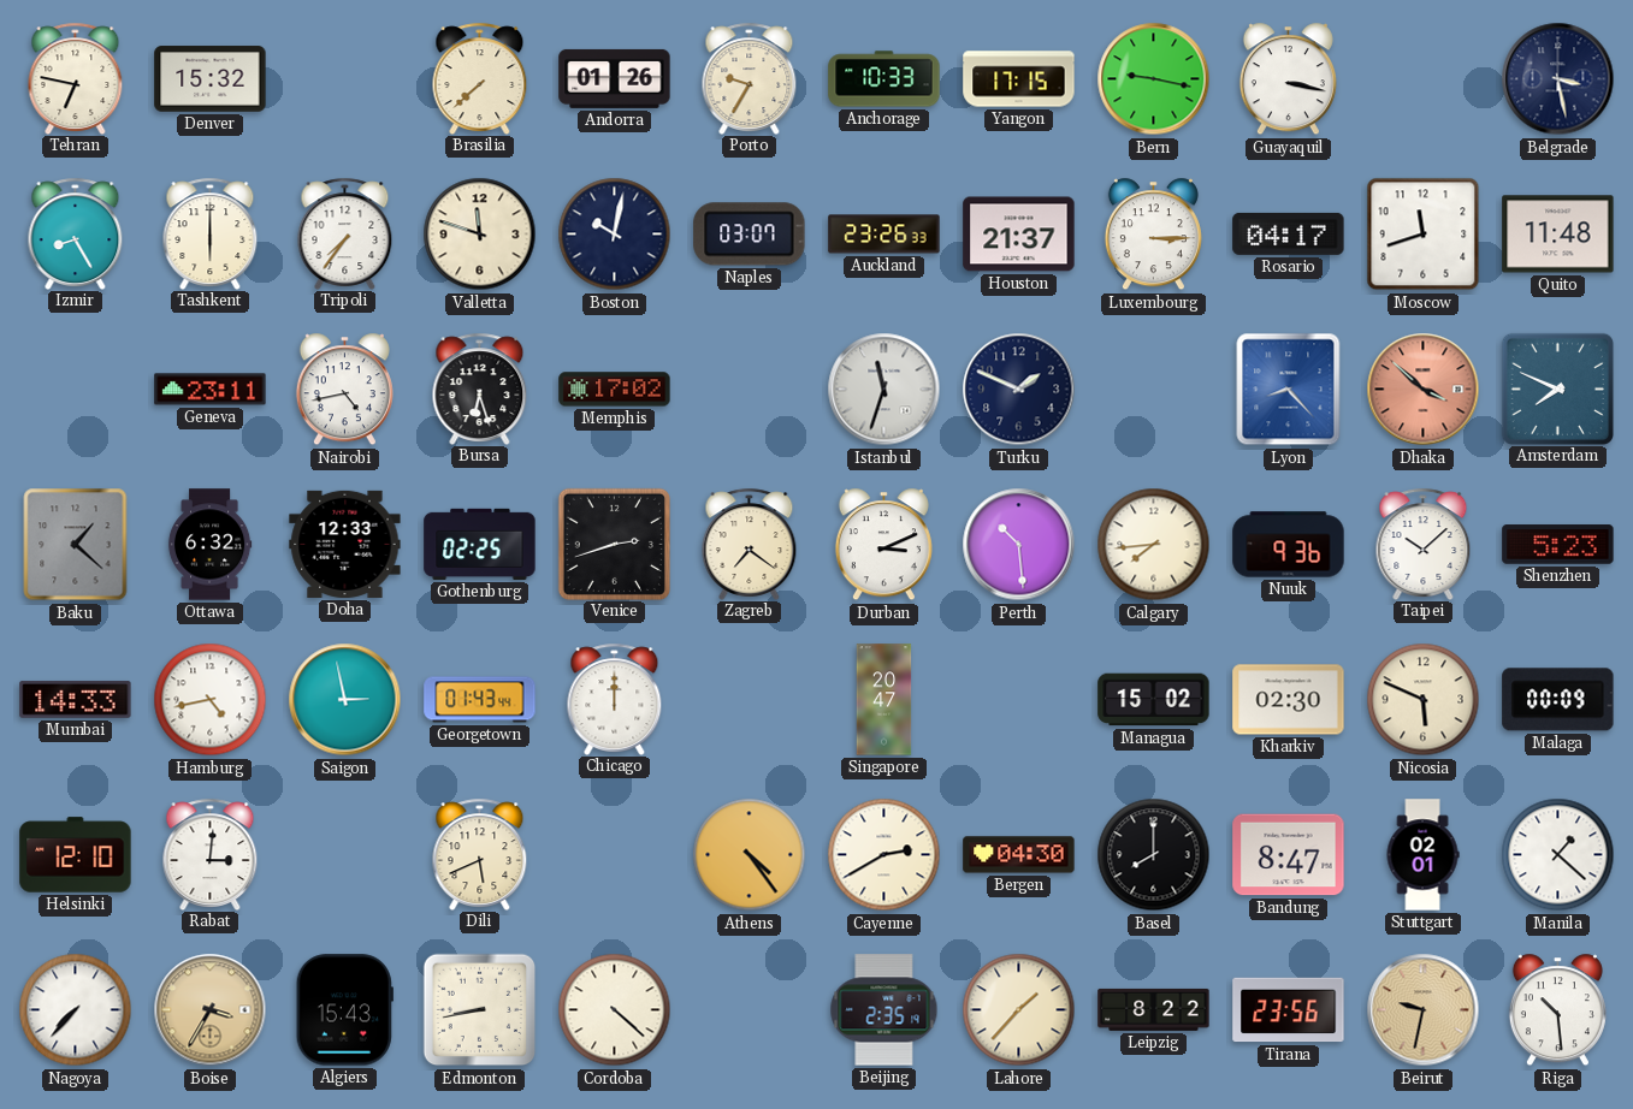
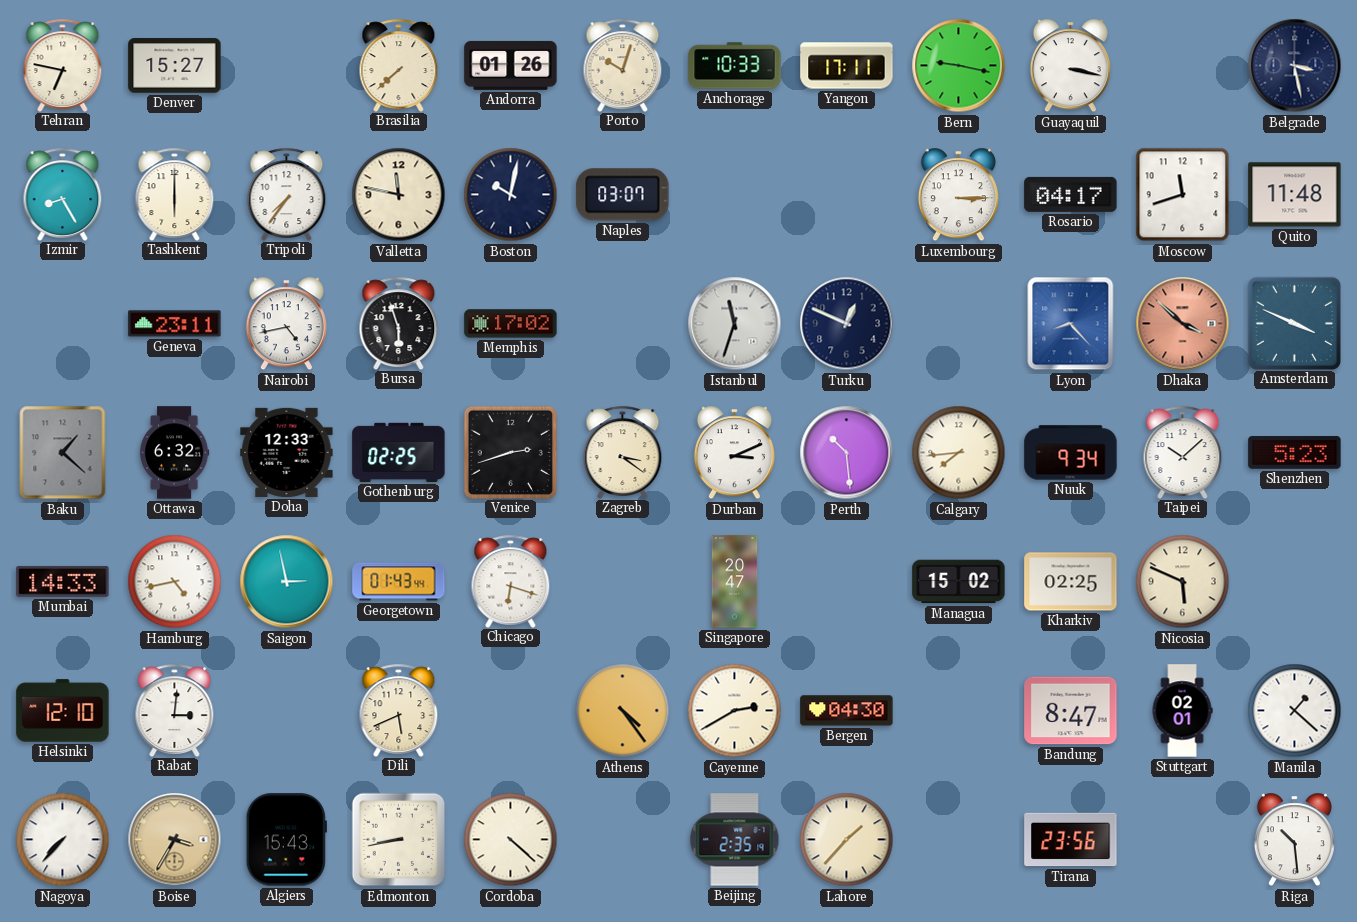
Denver: 15:32 -> 15:27 (175, 66)
Porto: 9:35 -> 10:03 (623, 65)
Yangon: 17:15 -> 17:11 (847, 66)
Valletta: 11:48 -> 11:47 (399, 195)
Auckland: 23:26 -> none (884, 235)
Houston: 21:37 -> none (1019, 235)
Bursa: 6:27 -> 5:57 (399, 323)
Turku: 1:49 -> 12:49 (847, 324)
Amsterdam: 7:49 -> 3:49 (1294, 323)
Zagreb: 7:21 -> 3:21 (623, 452)
Nuuk: 9:36 -> 9:34 (1071, 453)
Chicago: 12:00 -> 6:18 (511, 581)
Kharkiv: 02:30 -> 02:25 (1071, 582)
Malaga: 00:09 -> none (1558, 700)
Basel: 8:00 -> none (1154, 855)
Leipzig: 8:22 -> none (1154, 1009)
Beirut: 9:32 -> none (1424, 1010)
